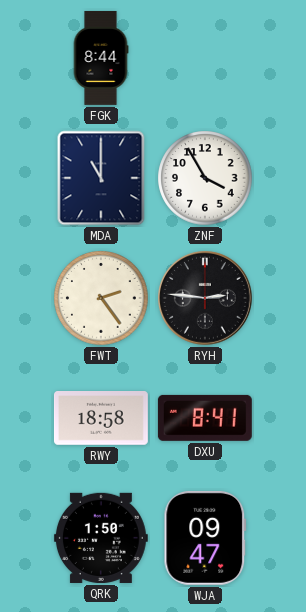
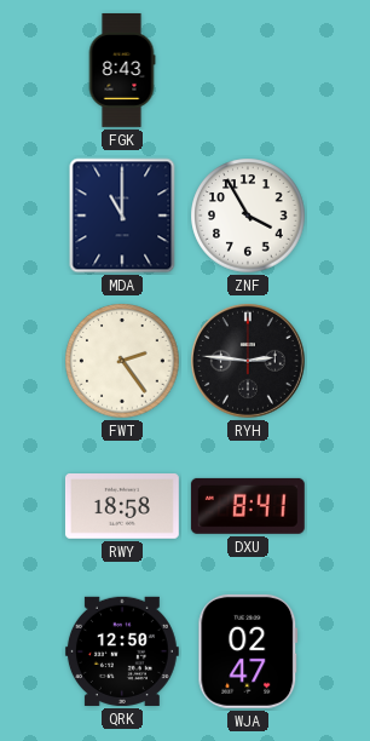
FGK: 8:44 -> 8:43 (122, 70)
QRK: 1:50 -> 12:50 (122, 651)
WJA: 09:47 -> 02:47 (248, 651)
